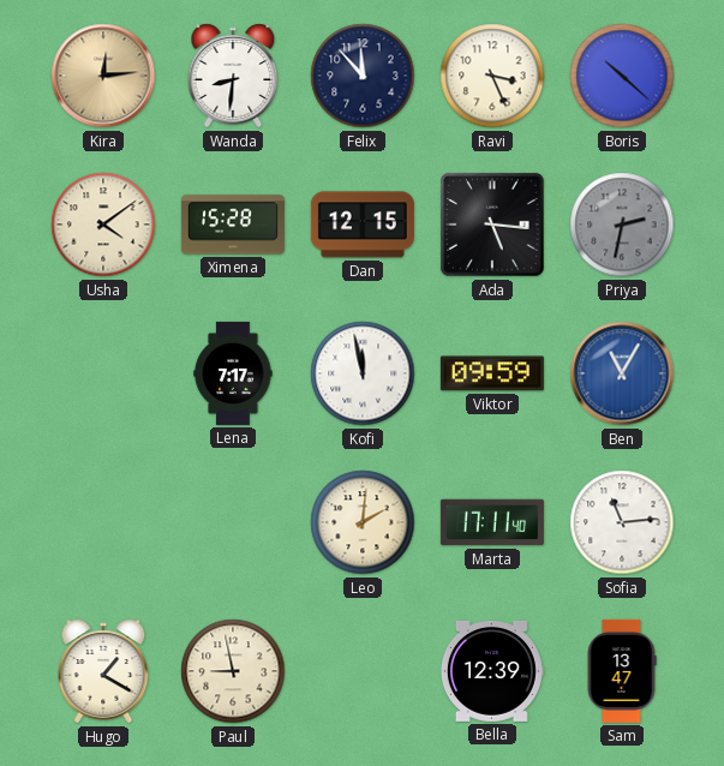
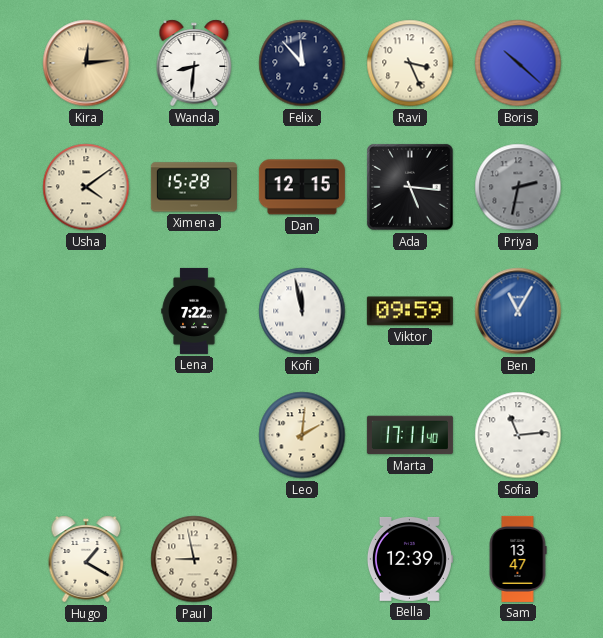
Lena: 7:17 -> 7:22 (194, 311)
